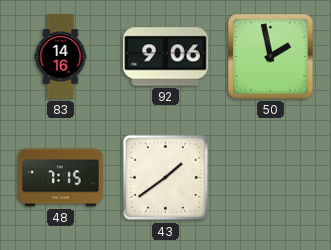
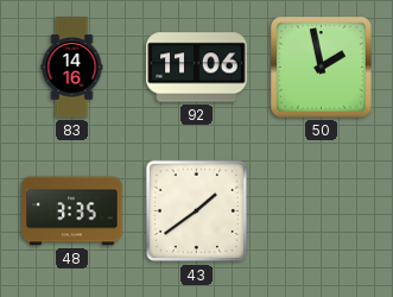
92: 9:06 -> 11:06 (197, 68)
48: 7:15 -> 3:35 (72, 211)
